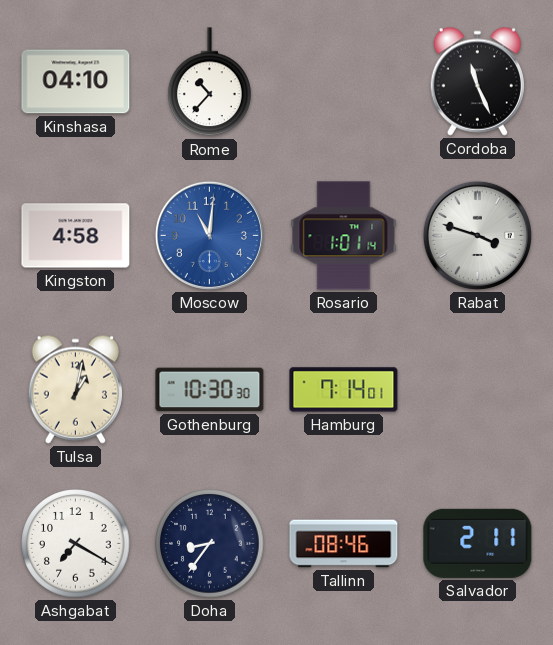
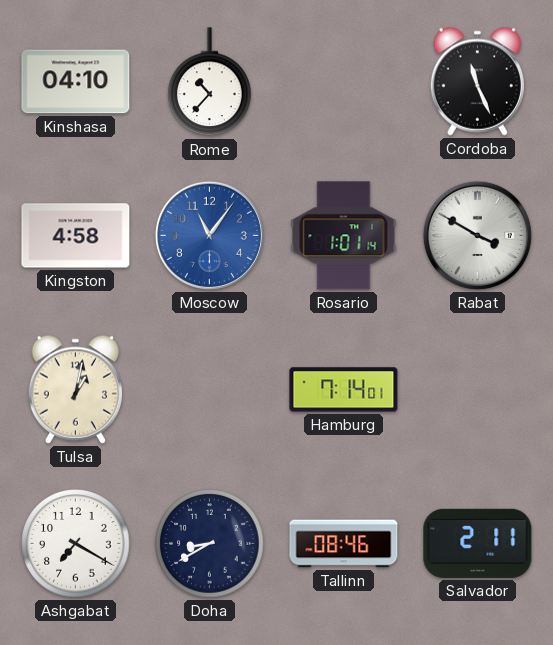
Moscow: 11:01 -> 11:06 (209, 235)
Rabat: 3:48 -> 3:50 (477, 235)
Gothenburg: 10:30 -> none (210, 390)
Doha: 8:36 -> 8:40 (210, 544)
